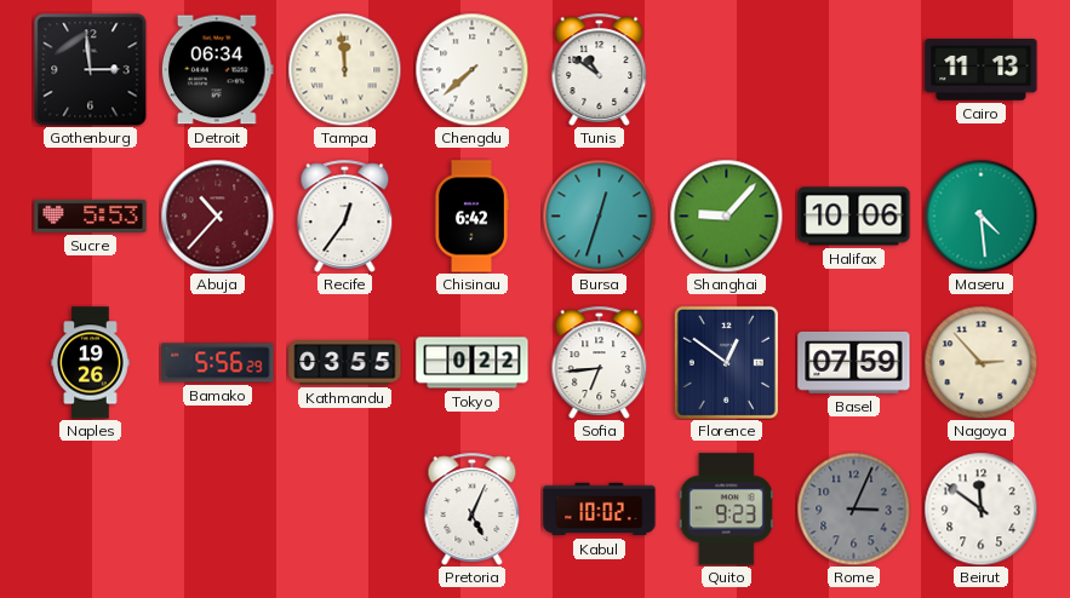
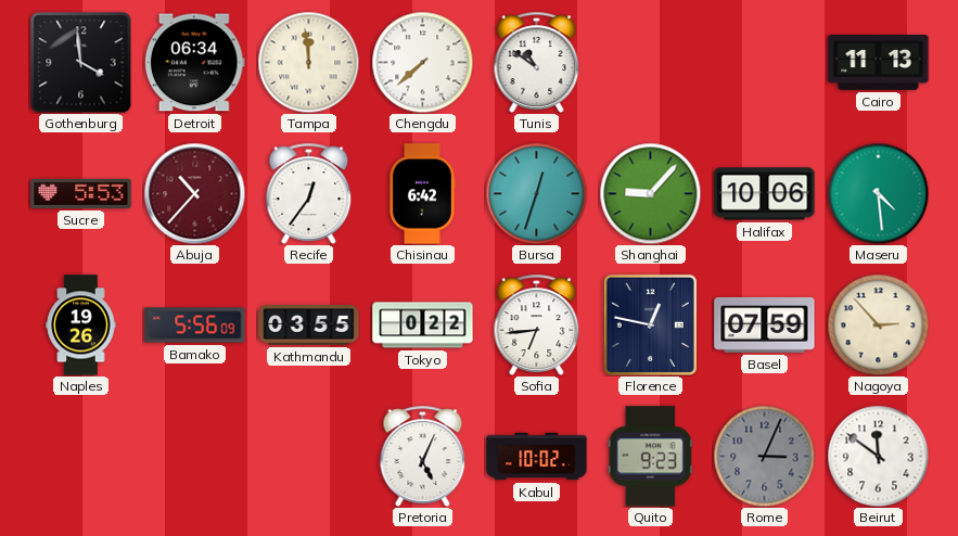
Gothenburg: 2:59 -> 3:59 (80, 62)
Bamako: 5:56:29 -> 5:56:09 (195, 326)
Florence: 12:51 -> 12:47 (650, 324)
